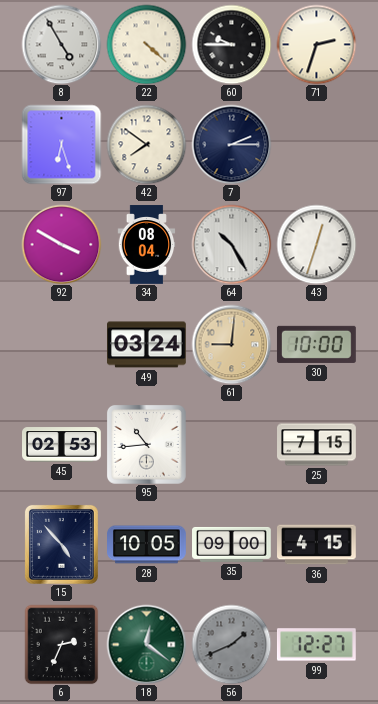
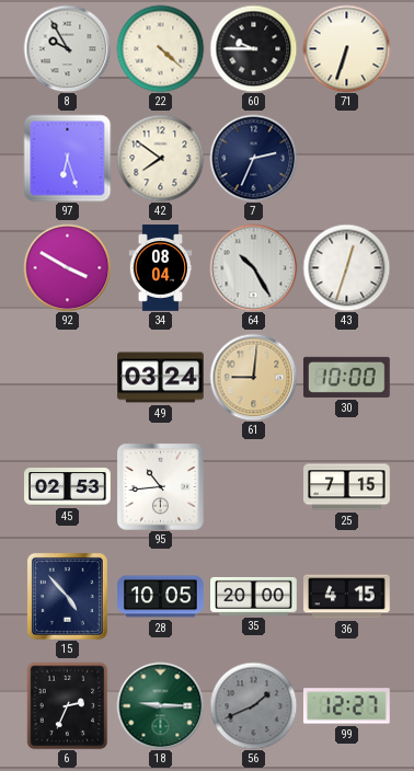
8: 4:55 -> 9:55 (67, 48)
71: 2:33 -> 6:33 (346, 48)
7: 2:15 -> 2:34 (253, 158)
35: 09:00 -> 20:00 (254, 596)
18: 12:21 -> 9:15 (160, 705)
